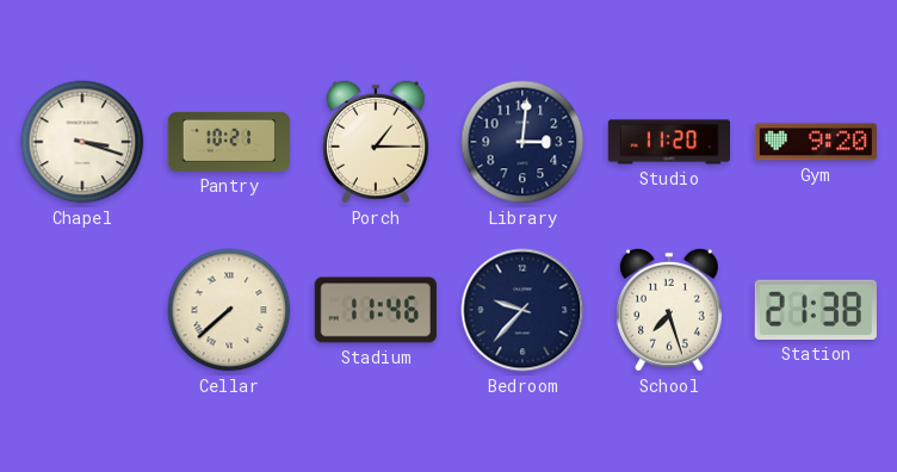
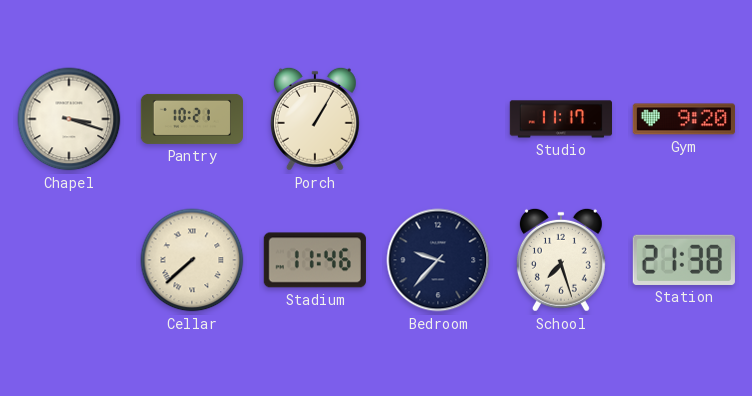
Porch: 1:15 -> 1:05 (315, 119)
Library: 3:01 -> none (522, 142)
Studio: 11:20 -> 11:17 (560, 119)
